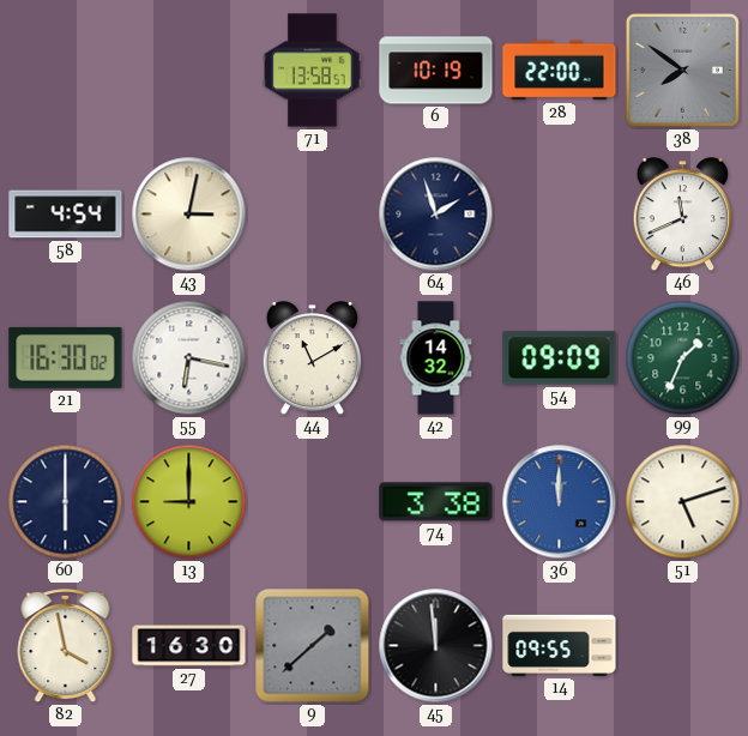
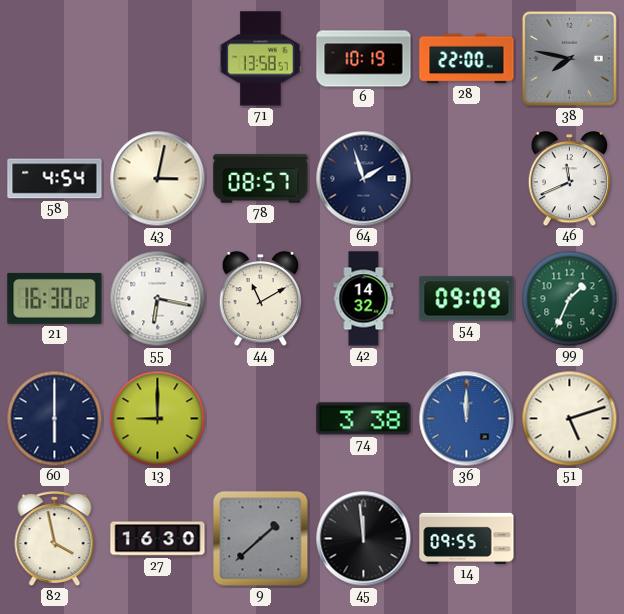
38: 7:51 -> 7:47 (569, 58)
78: none -> 08:57 (261, 179)
